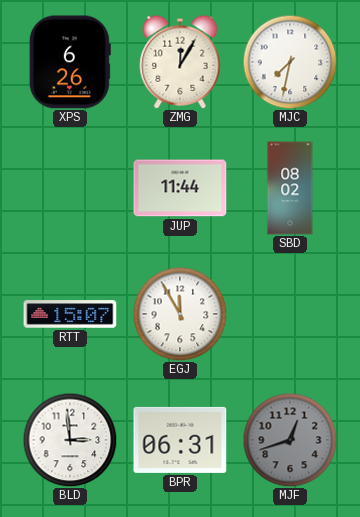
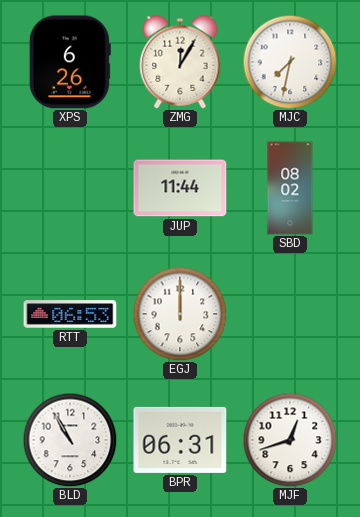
RTT: 15:07 -> 06:53 (70, 314)
EGJ: 11:55 -> 12:00 (180, 314)
BLD: 2:59 -> 10:55 (70, 440)
MJF dial: grey -> white (290, 440)
